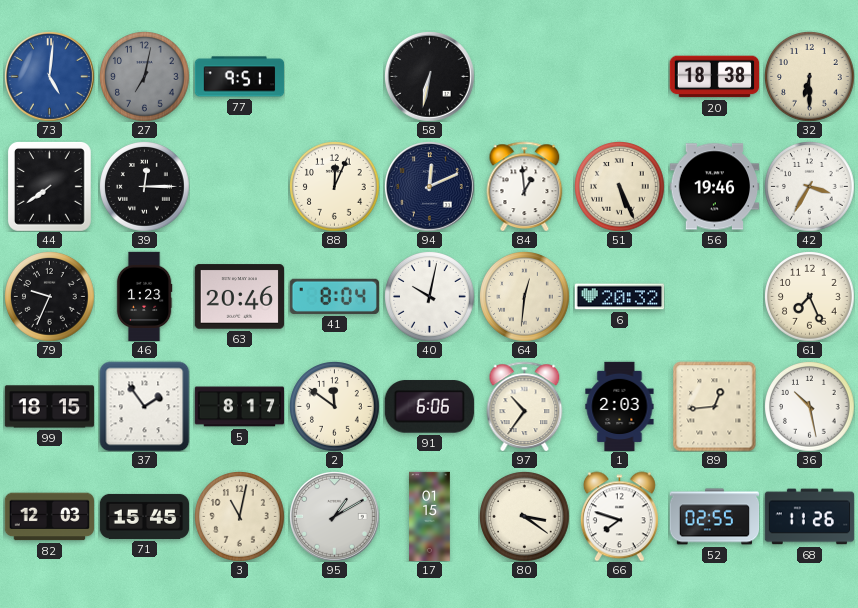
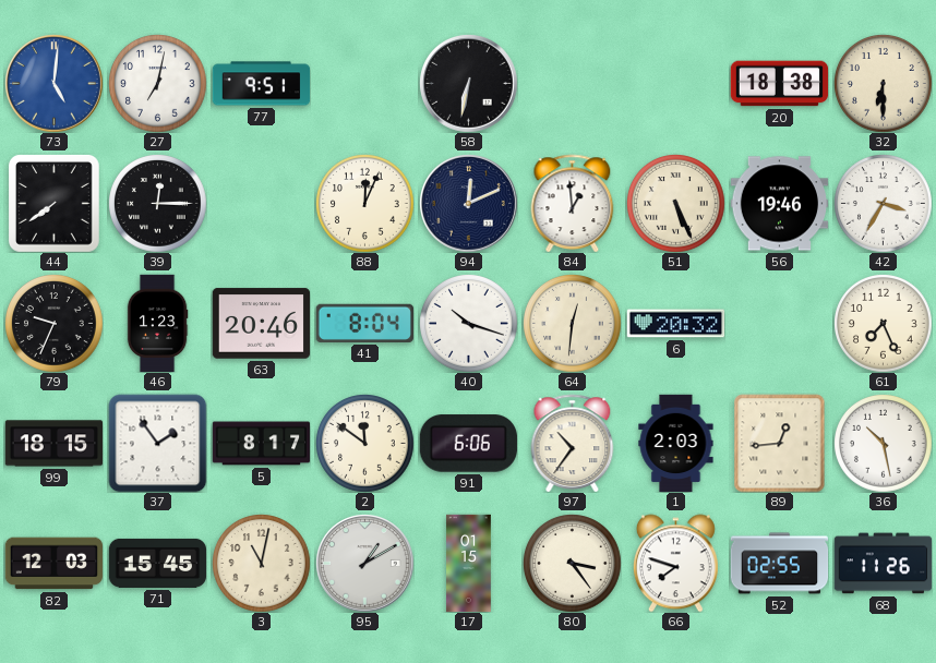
27 dial: grey -> white (158, 84)
40: 10:02 -> 10:18 (469, 324)
80: 3:21 -> 3:24 (573, 564)
